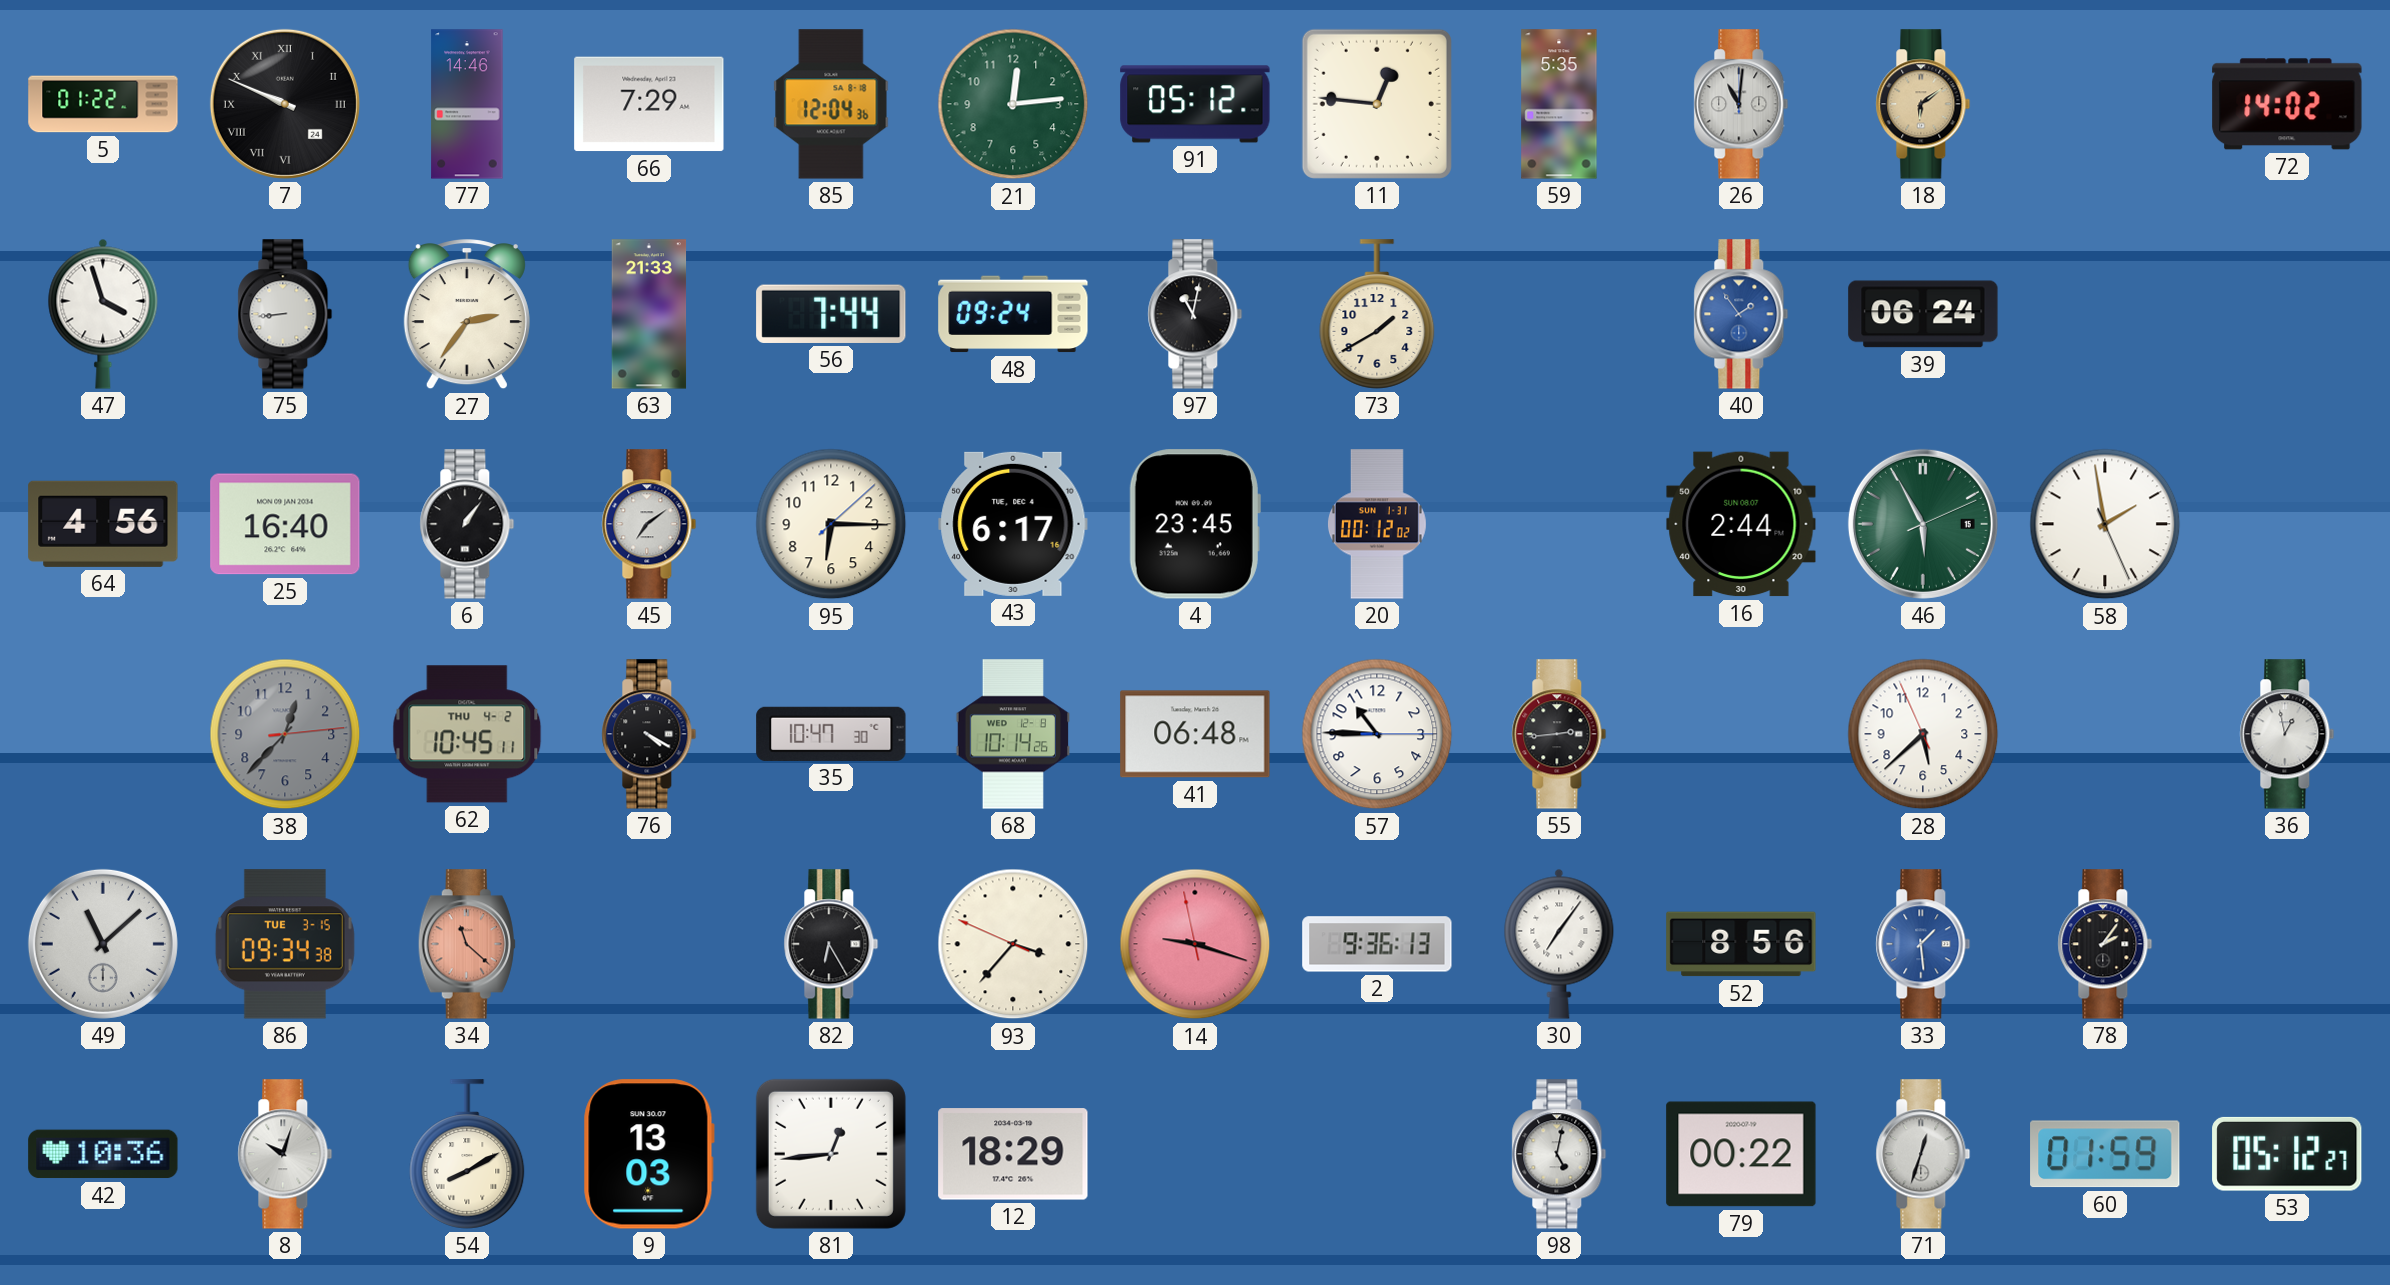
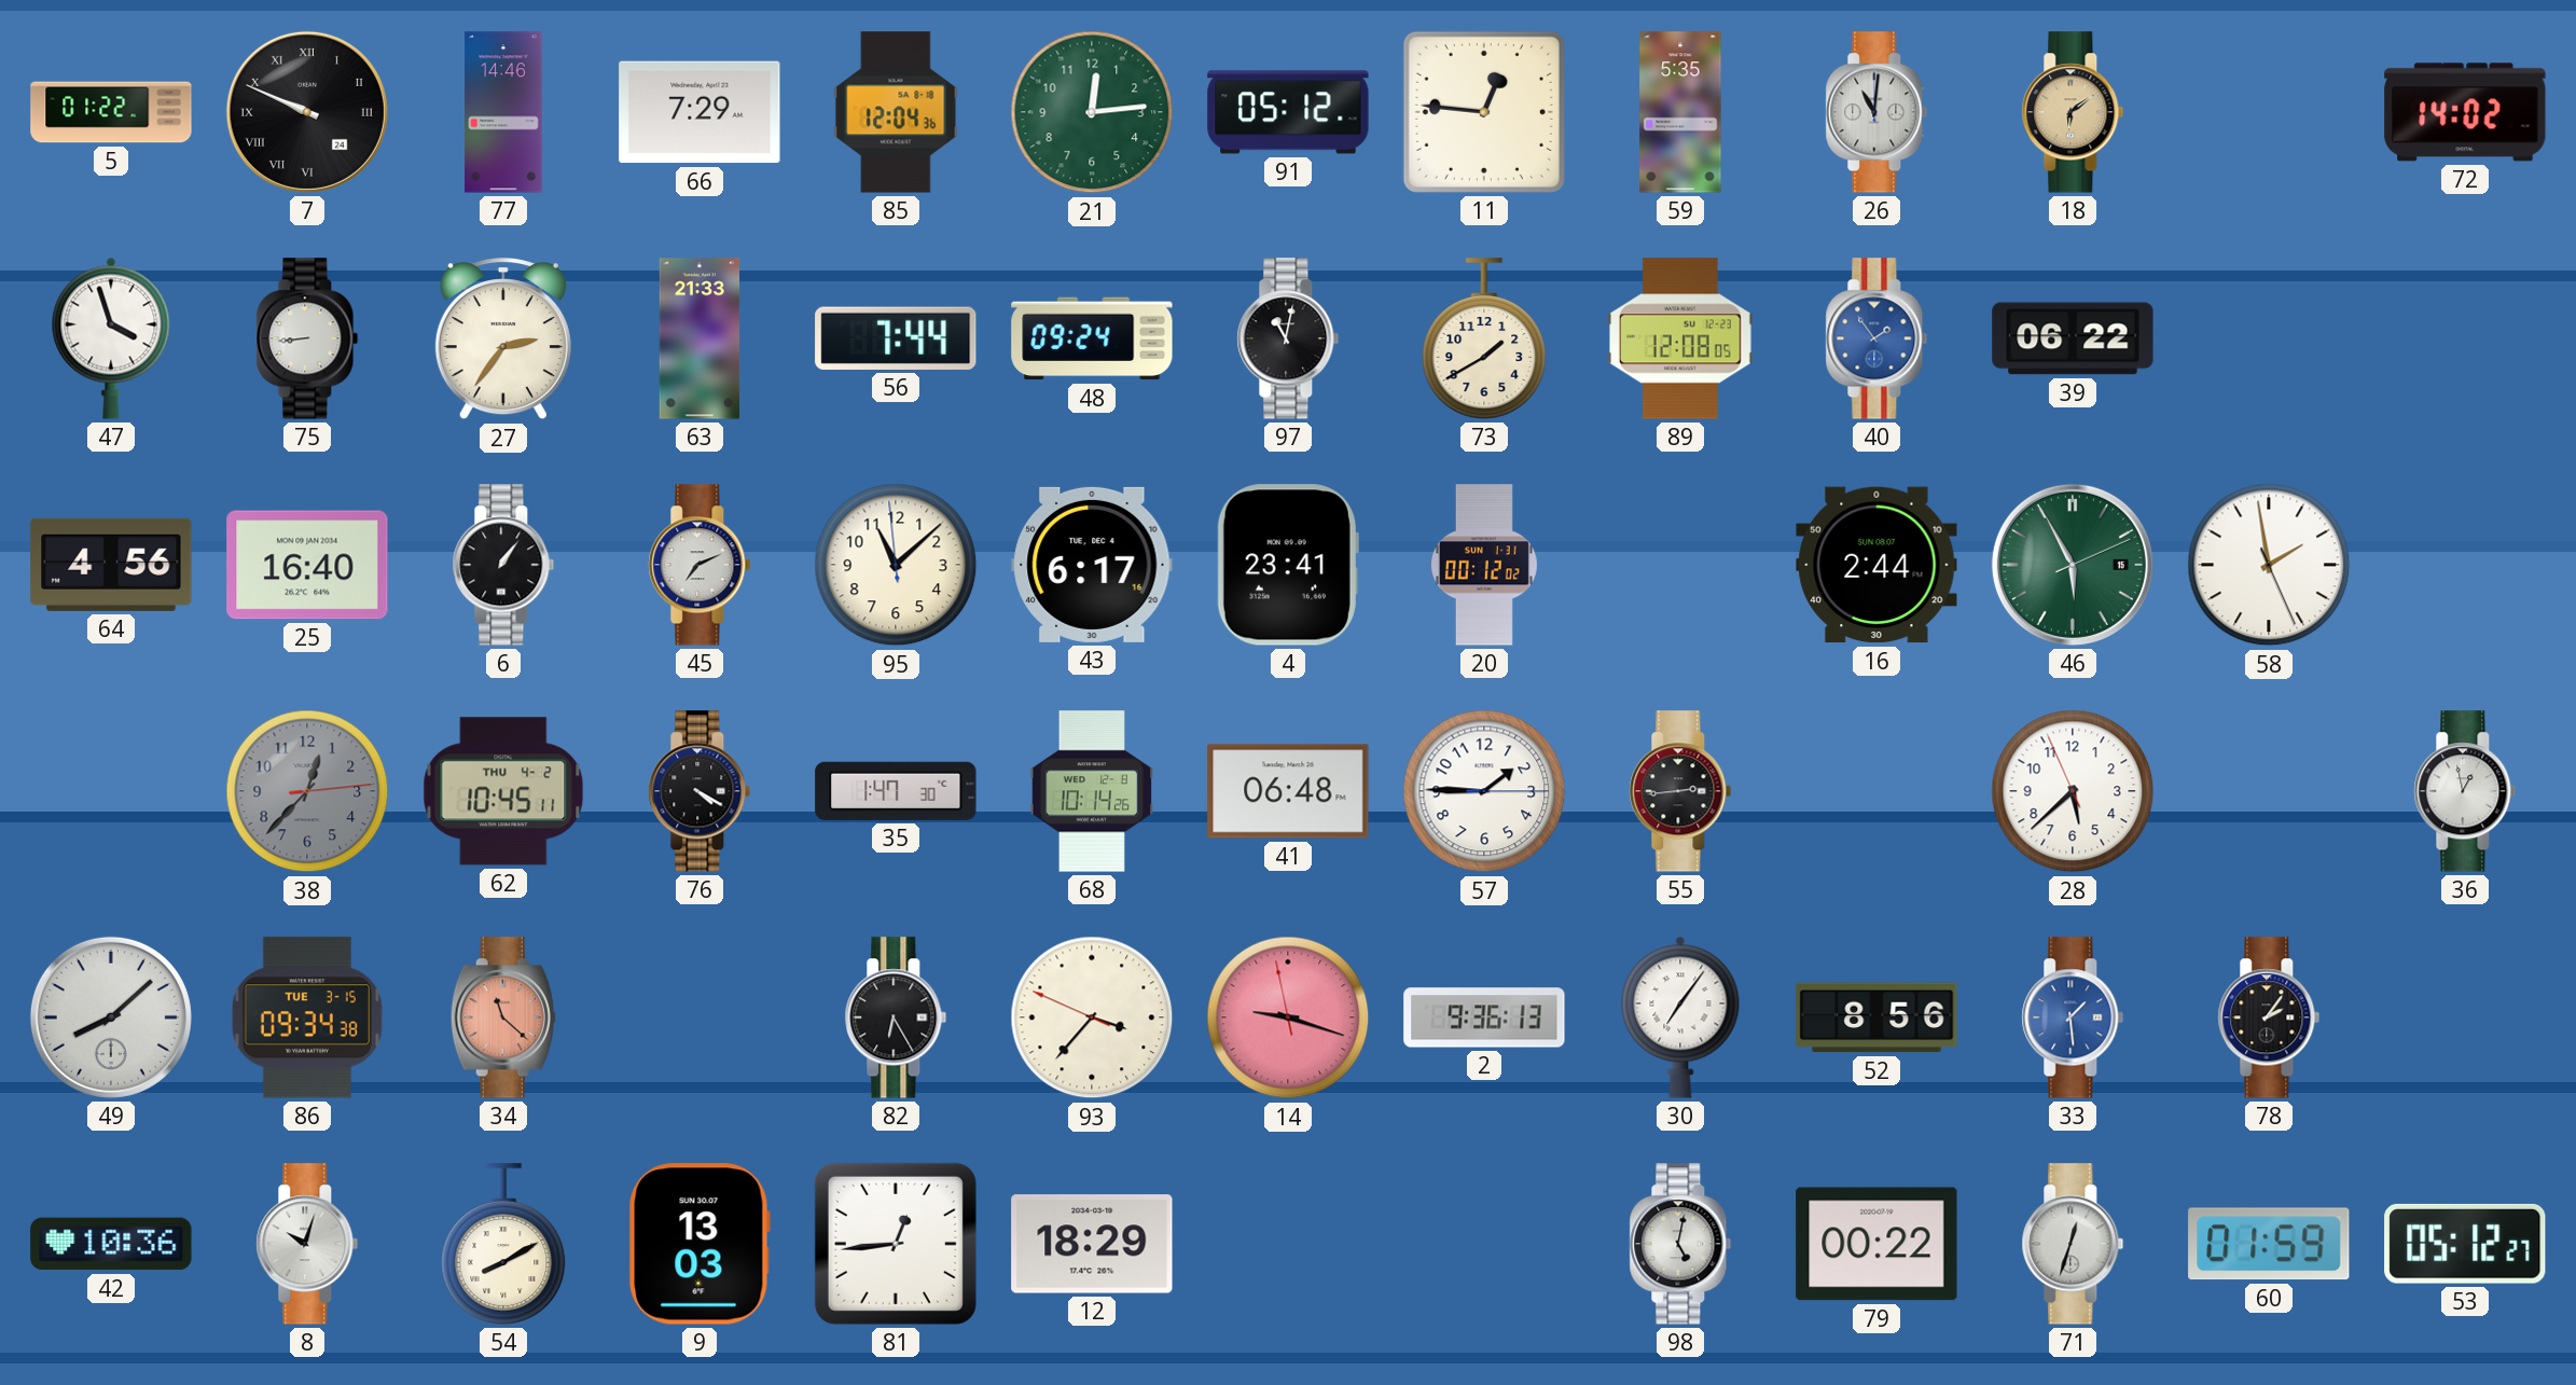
89: none -> 12:08 (1680, 338)
39: 06:24 -> 06:22 (2073, 338)
45: 7:09 -> 7:11 (700, 565)
95: 6:15 -> 11:07 (896, 565)
4: 23:45 -> 23:41 (1288, 565)
35: 10:47 -> 1:47 (896, 791)
57: 10:45 -> 1:45 (1484, 791)
49: 11:08 -> 8:08 (111, 1017)
